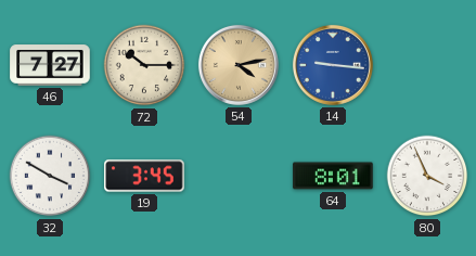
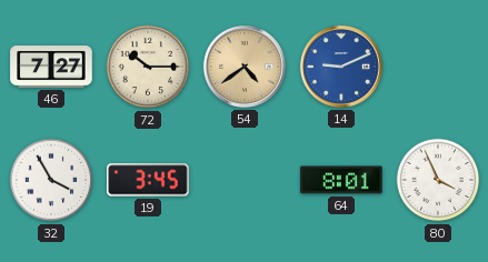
54: 4:13 -> 4:39 (245, 67)
14: 9:16 -> 9:11 (341, 67)
32: 3:50 -> 3:55 (51, 180)
